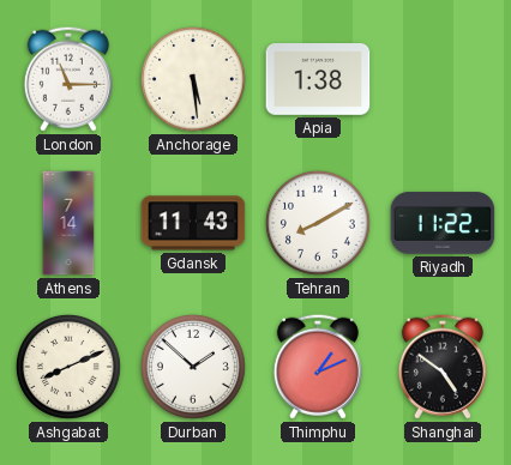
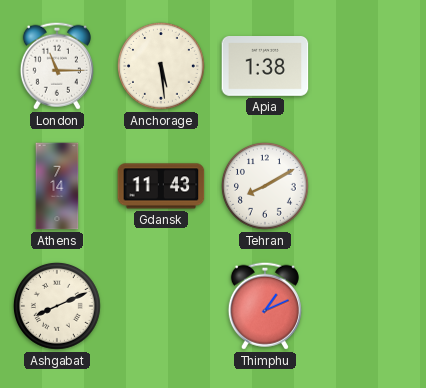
Riyadh: 11:22 -> none (443, 223)
Durban: 1:52 -> none (193, 367)
Shanghai: 4:51 -> none (443, 367)
